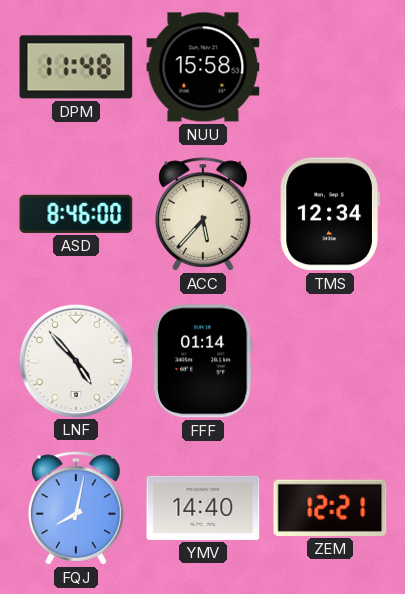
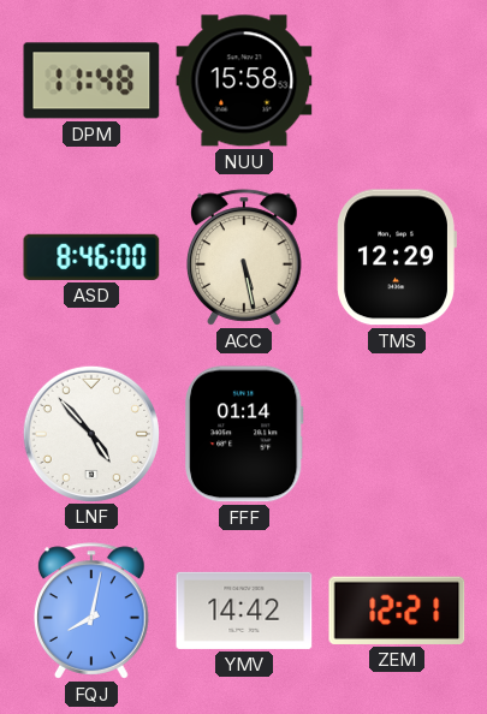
ACC: 5:37 -> 5:28 (244, 257)
TMS: 12:34 -> 12:29 (397, 257)
YMV: 14:40 -> 14:42 (244, 611)
